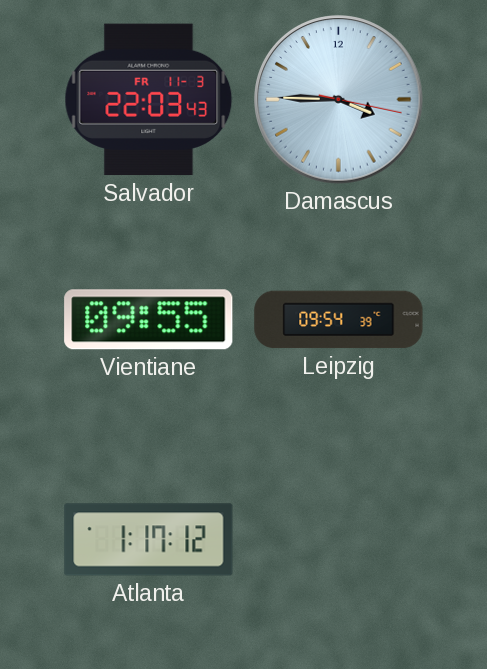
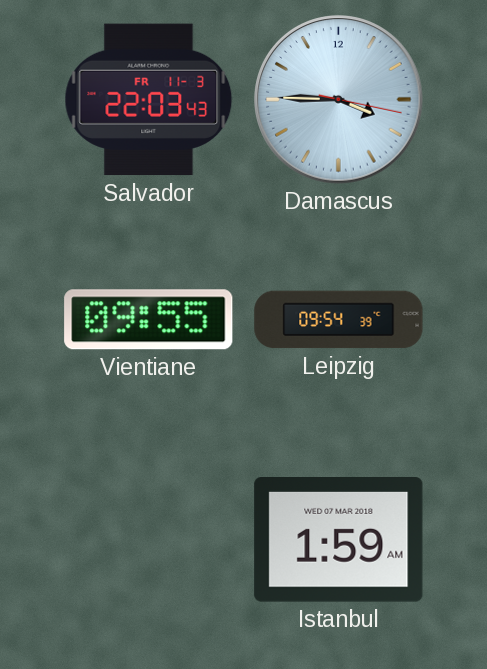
Atlanta: 1:17 -> none (149, 540)
Istanbul: none -> 1:59 (339, 540)
